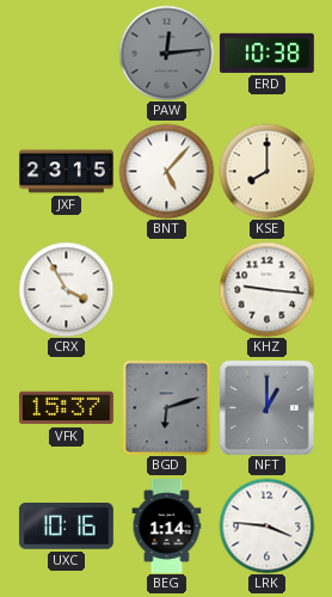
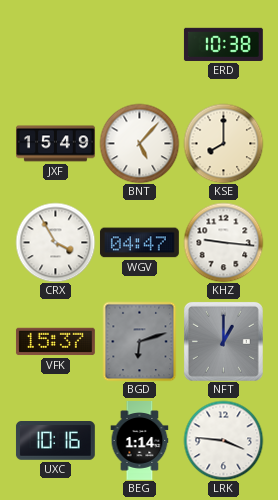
PAW: 12:14 -> none (166, 53)
JXF: 23:15 -> 15:49 (56, 144)
WGV: none -> 04:47 (139, 243)
